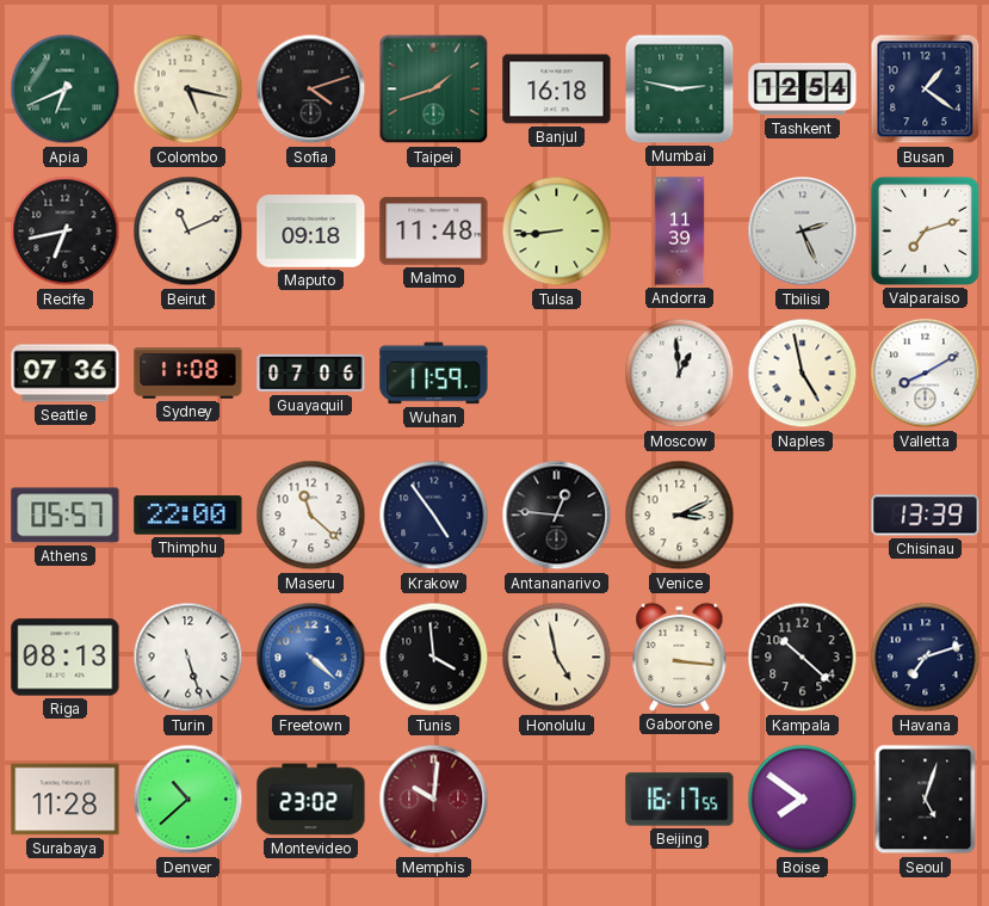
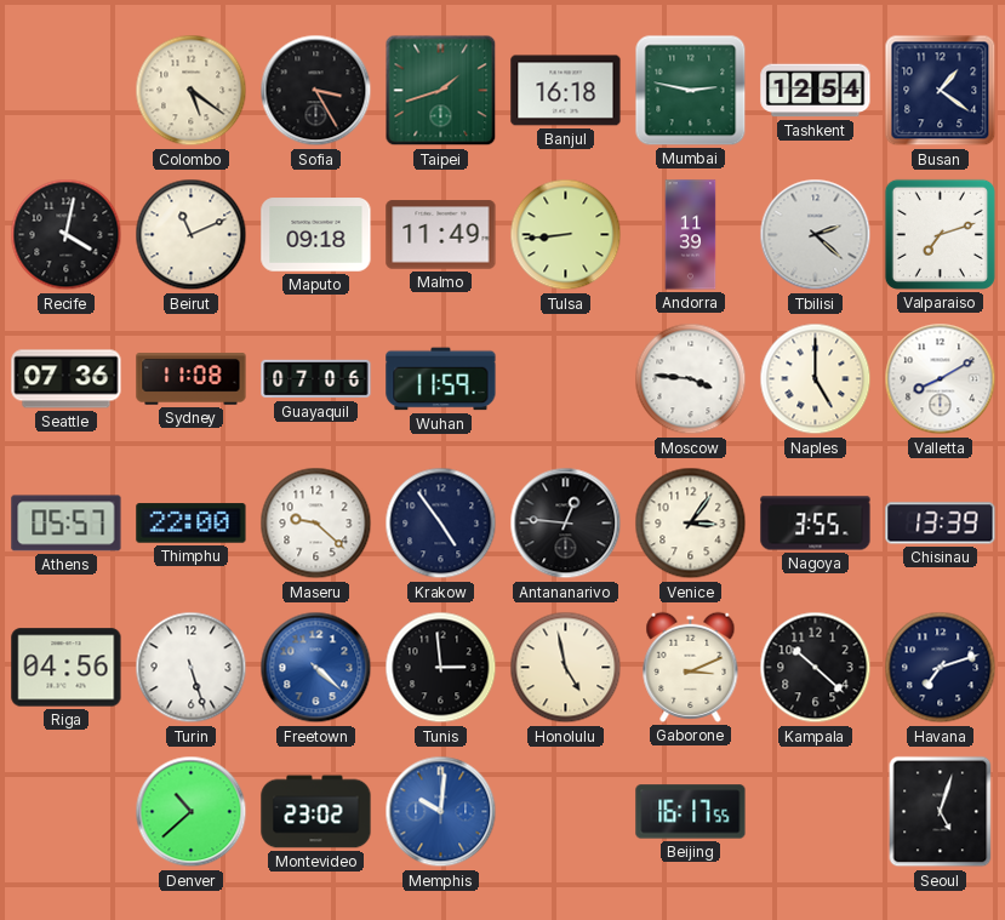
Apia: 6:41 -> none (66, 90)
Colombo: 5:17 -> 5:21 (192, 91)
Sofia: 4:12 -> 3:25 (316, 91)
Recife: 6:43 -> 4:02 (67, 235)
Malmo: 11:48 -> 11:49 (441, 235)
Tbilisi: 2:26 -> 2:22 (816, 235)
Moscow: 12:59 -> 3:46 (691, 379)
Naples: 4:58 -> 5:00 (816, 379)
Maseru: 11:22 -> 9:22 (316, 524)
Venice: 3:11 -> 3:06 (691, 524)
Nagoya: none -> 3:55 (816, 524)
Riga: 08:13 -> 04:56 (67, 668)
Tunis: 3:59 -> 2:59 (441, 668)
Gaborone: 3:16 -> 3:11 (691, 667)
Surabaya: 11:28 -> none (66, 800)
Memphis dial: burgundy -> blue (441, 812)
Boise: 7:51 -> none (803, 800)
